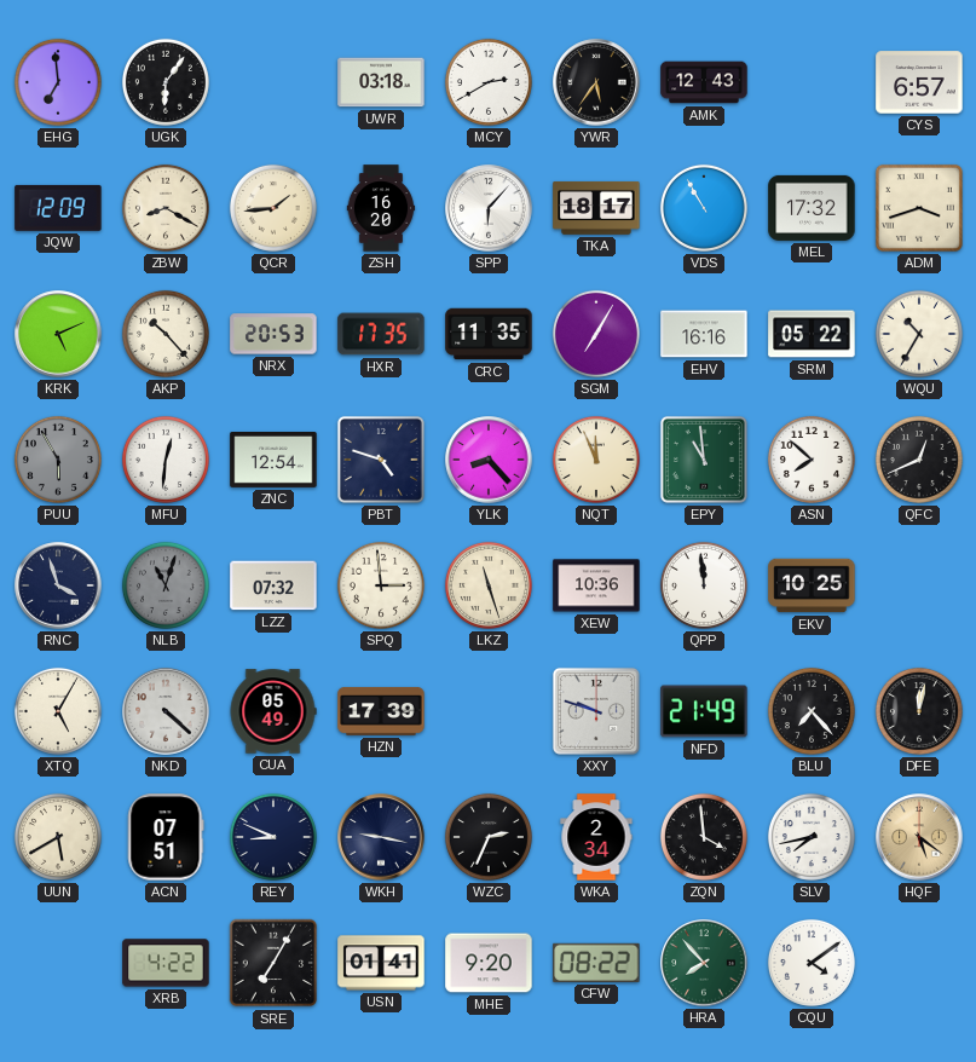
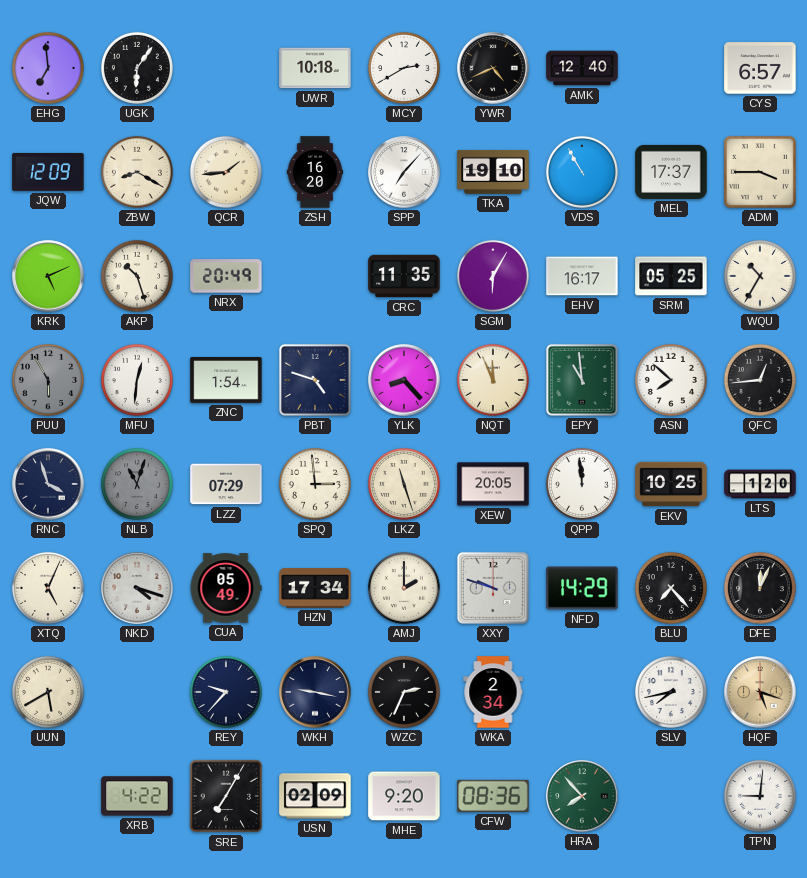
UWR: 03:18 -> 10:18 (315, 68)
YWR: 5:36 -> 4:41 (493, 68)
AMK: 12:43 -> 12:40 (582, 68)
SPP: 6:07 -> 7:07 (404, 172)
TKA: 18:17 -> 19:10 (493, 172)
MEL: 17:32 -> 17:37 (671, 172)
ADM: 3:42 -> 3:45 (760, 172)
AKP: 10:23 -> 10:27 (137, 276)
NRX: 20:53 -> 20:49 (226, 276)
HXR: 17:35 -> none (381, 334)
SGM: 7:05 -> 6:05 (493, 276)
EHV: 16:16 -> 16:17 (582, 276)
SRM: 05:22 -> 05:25 (671, 276)
ZNC: 12:54 -> 1:54 (226, 380)
QFC: 12:41 -> 12:44 (760, 380)
LZZ: 07:32 -> 07:29 (226, 484)
XEW: 10:36 -> 20:05 (493, 484)
LTS: none -> 1:20 (760, 484)
XTQ: 5:05 -> 5:04 (48, 588)
NKD: 4:22 -> 4:18 (137, 588)
HZN: 17:39 -> 17:34 (315, 589)
AMJ: none -> 2:00 (404, 588)
NFD: 21:49 -> 14:29 (582, 588)
DFE: 12:02 -> 12:04 (760, 588)
ACN: 07:51 -> none (166, 837)
REY: 8:49 -> 9:37 (226, 692)
ZQN: 3:59 -> none (704, 837)
HQF: 5:21 -> 5:18 (760, 692)
USN: 01:41 -> 02:09 (315, 796)
CFW: 08:22 -> 08:36 (493, 796)
CQU: 4:09 -> none (812, 963)
TPN: none -> 9:01 (760, 796)
